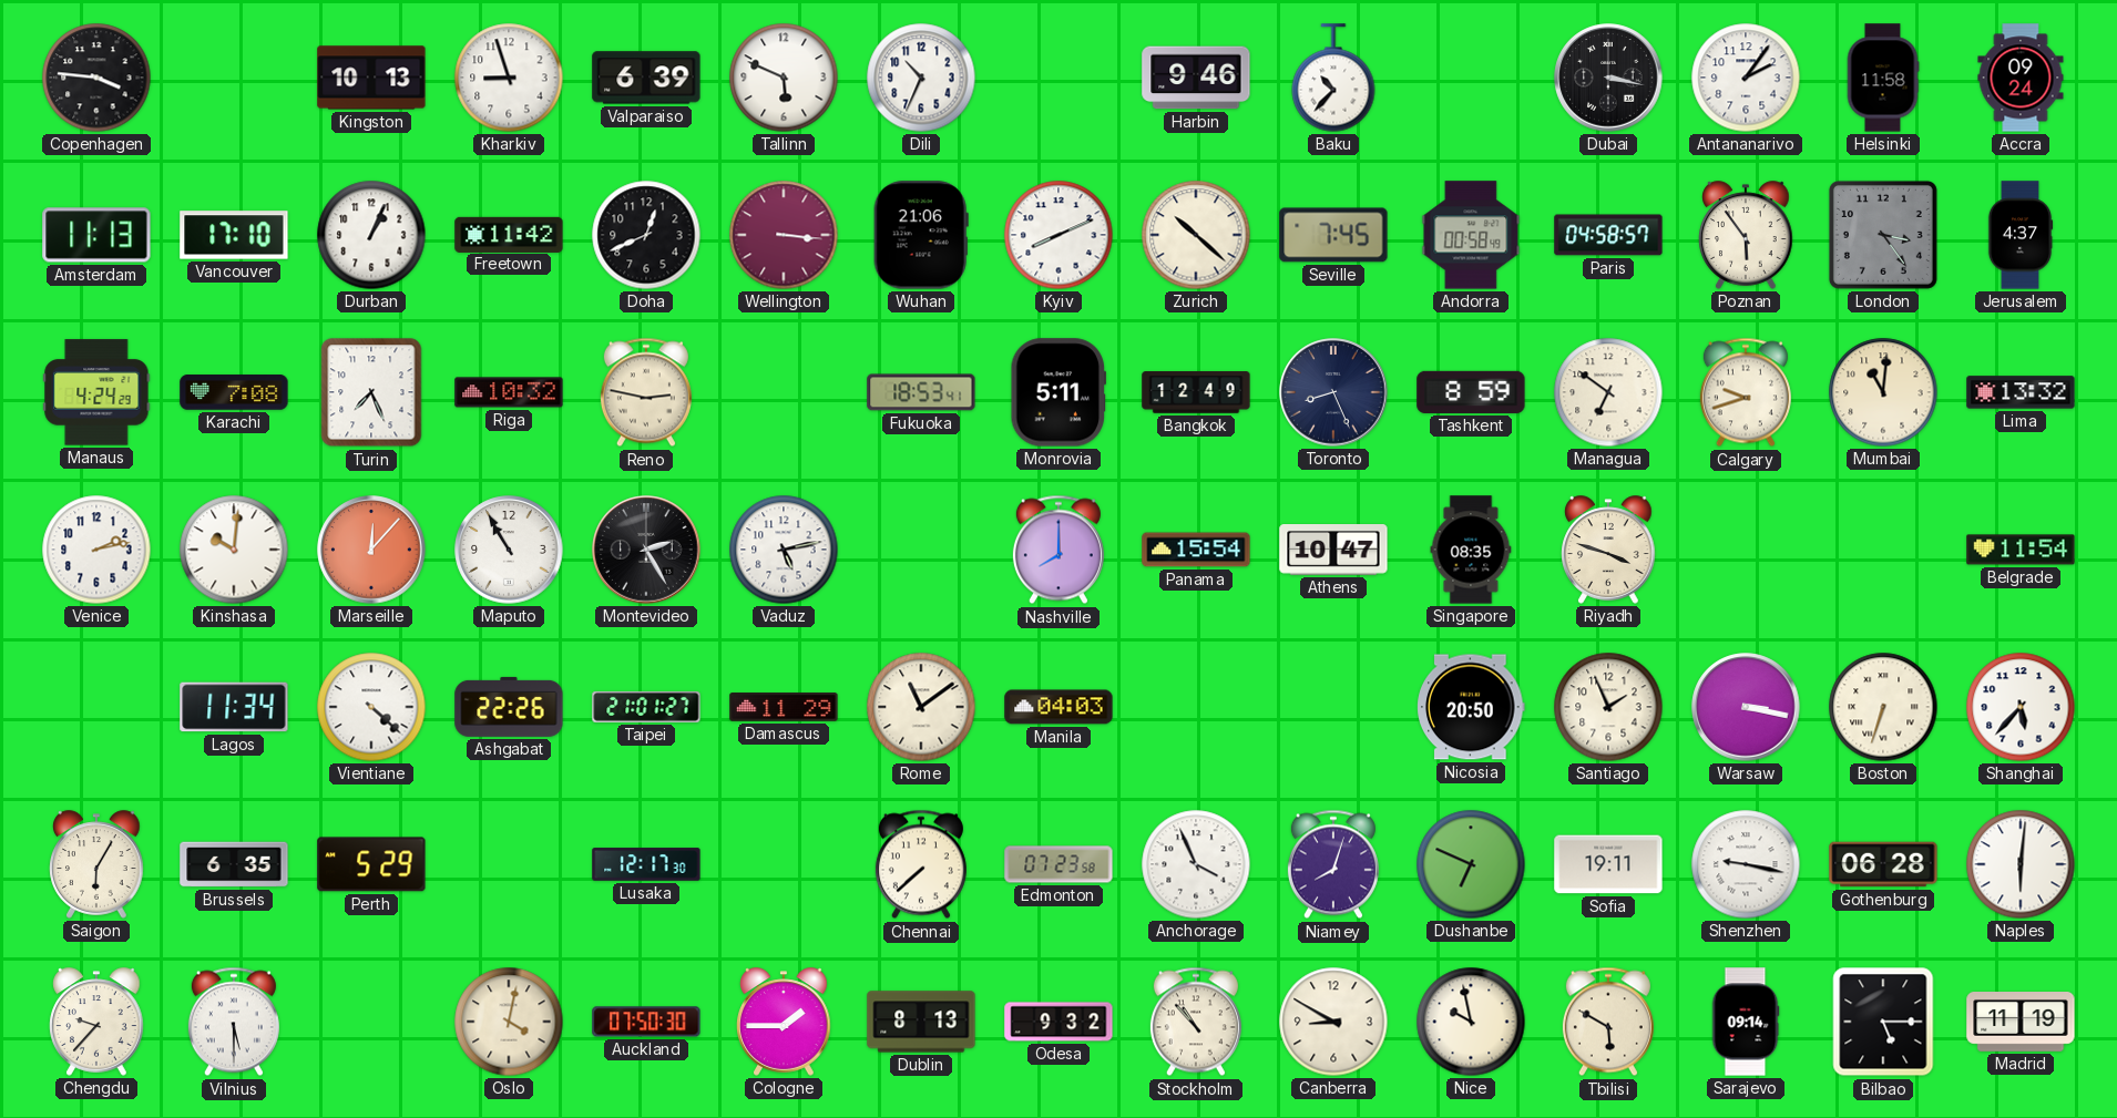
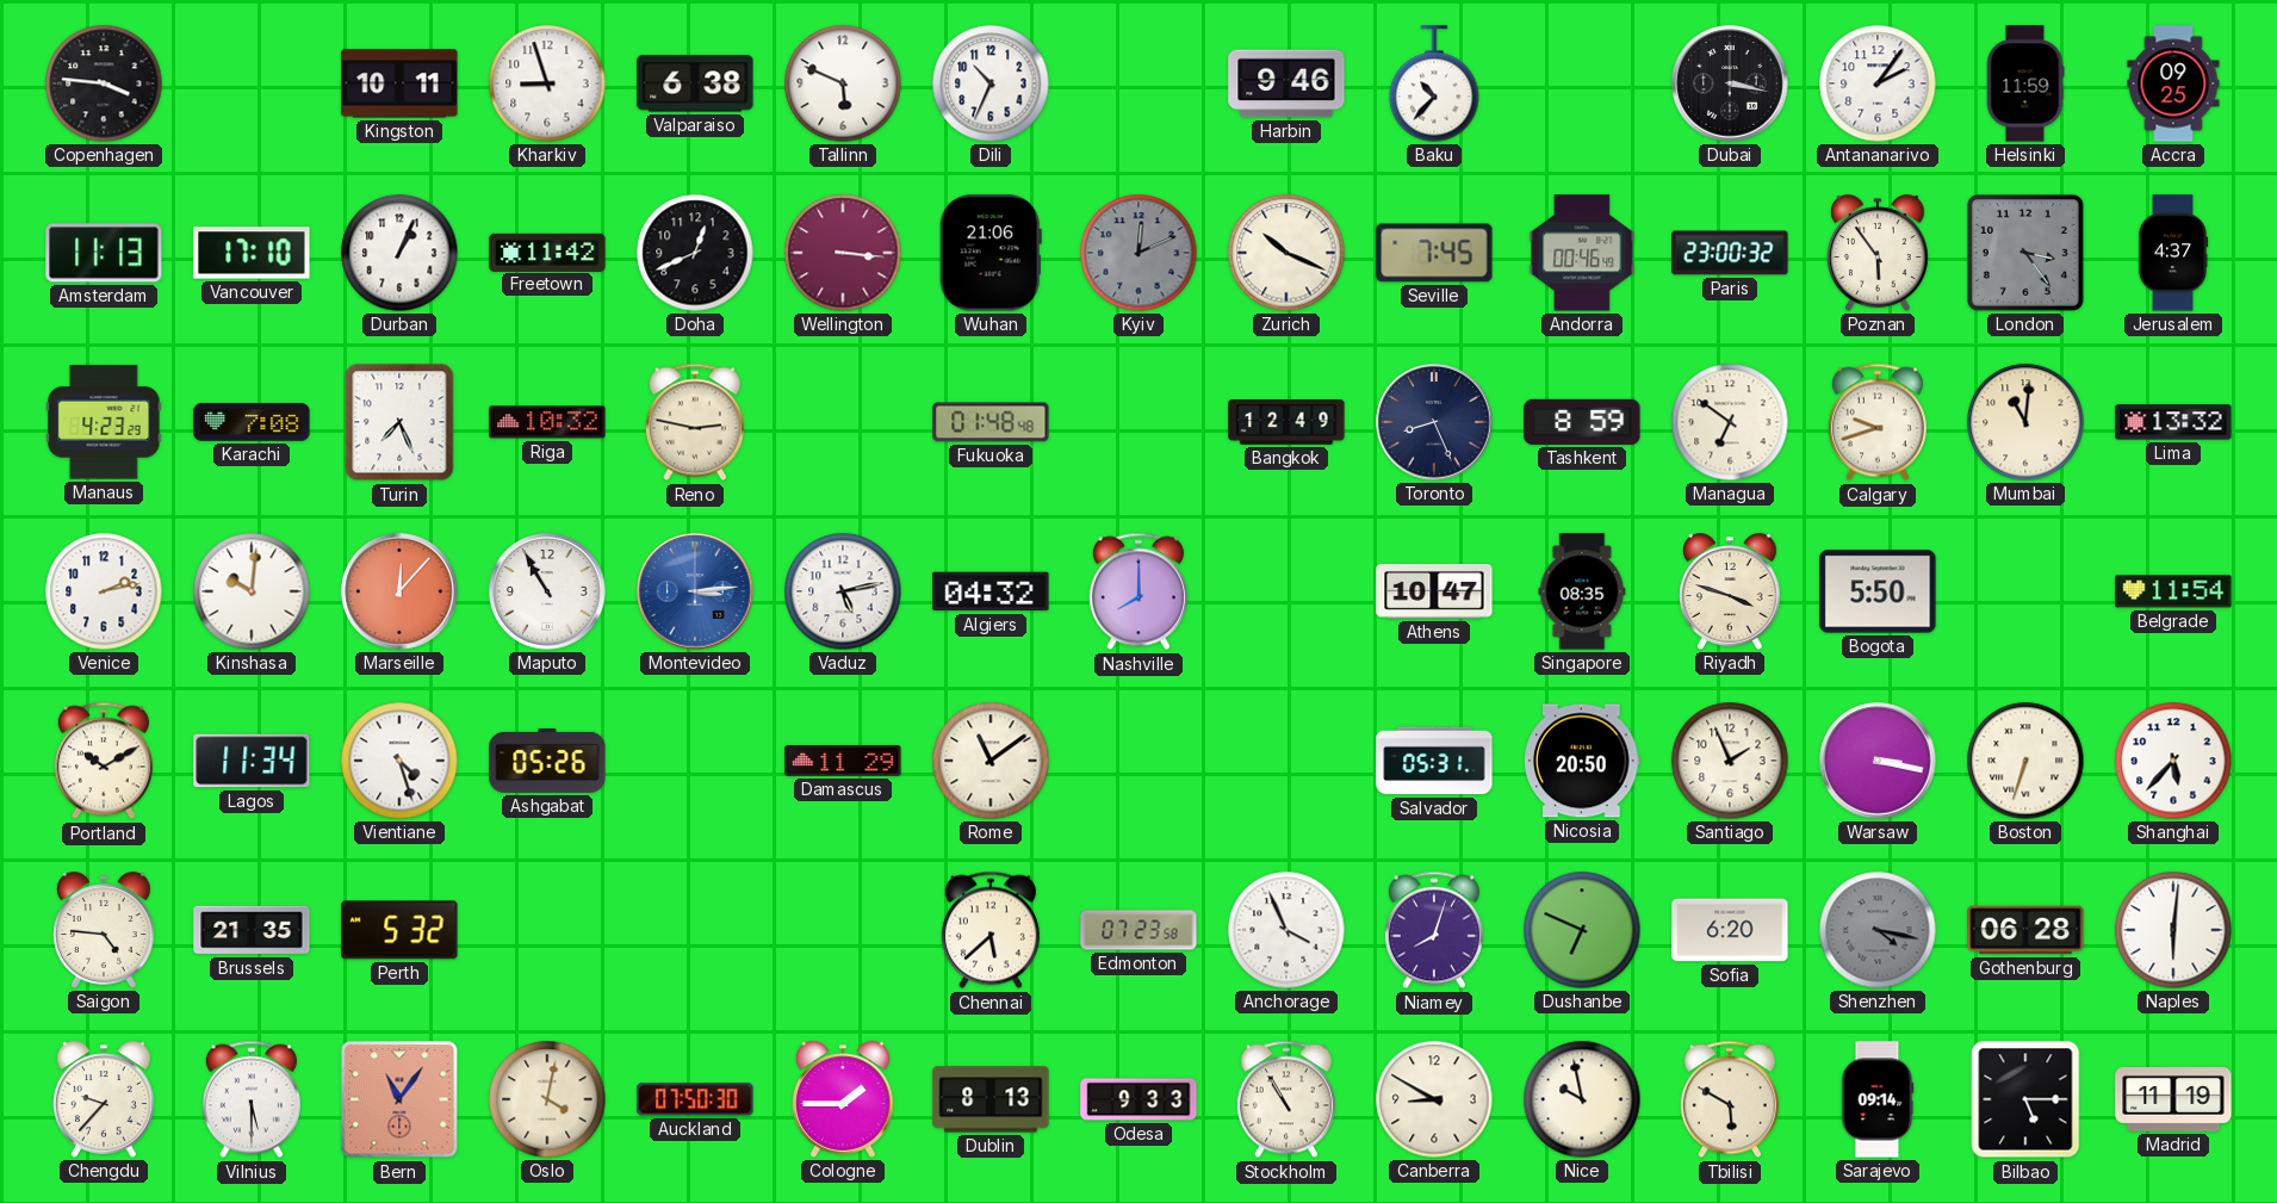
Kingston: 10:13 -> 10:11 (399, 83)
Valparaiso: 6:39 -> 6:38 (695, 83)
Helsinki: 11:58 -> 11:59 (2025, 83)
Accra: 09:24 -> 09:25 (2173, 83)
Kyiv: 8:11 -> 12:11 (1138, 253)
Kyiv dial: white -> grey (1138, 253)
Zurich: 10:22 -> 10:19 (1286, 253)
Andorra: 00:58 -> 00:46 (1582, 253)
Paris: 04:58 -> 23:00 (1730, 253)
Manaus: 4:24 -> 4:23 (104, 422)
Fukuoka: 18:53 -> 01:48 (991, 422)
Monrovia: 5:11 -> none (1057, 392)
Montevideo: 2:25 -> 3:14 (695, 591)
Montevideo dial: black -> blue (695, 591)
Algiers: none -> 04:32 (991, 591)
Panama: 15:54 -> none (1196, 550)
Bogota: none -> 5:50 (1878, 591)
Portland: none -> 10:10 (104, 761)
Vientiane: 4:22 -> 4:27 (399, 761)
Ashgabat: 22:26 -> 05:26 (547, 761)
Taipei: 21:01 -> none (646, 707)
Manila: 04:03 -> none (1058, 707)
Salvador: none -> 05:31 (1434, 761)
Saigon: 6:05 -> 4:46 (104, 930)
Brussels: 6:35 -> 21:35 (252, 930)
Perth: 5:29 -> 5:32 (399, 930)
Lusaka: 12:17 -> none (646, 864)
Chennai: 7:38 -> 5:38 (991, 930)
Sofia: 19:11 -> 6:20 (1730, 930)
Shenzhen: 9:17 -> 4:17 (1878, 930)
Shenzhen dial: white -> grey (1878, 930)
Bern: none -> 11:06 (399, 1099)
Odesa: 9:32 -> 9:33 (1138, 1099)
Stockholm: 10:53 -> 10:55 (1286, 1099)
